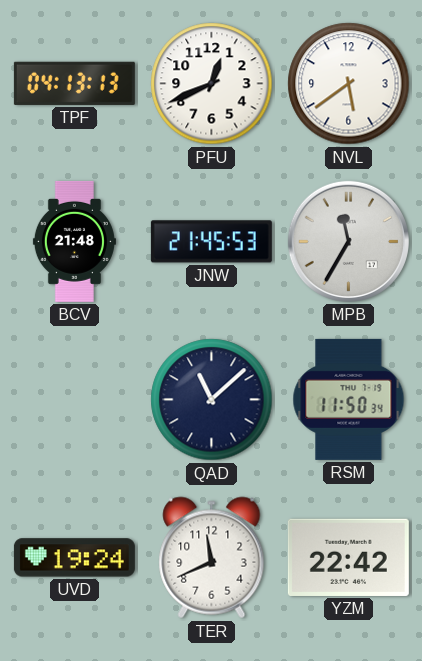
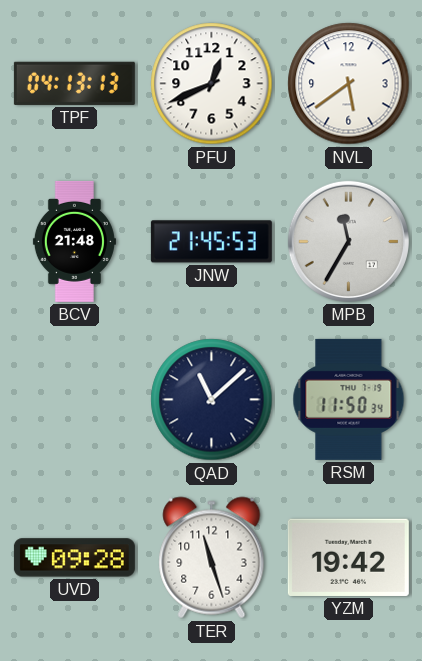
UVD: 19:24 -> 09:28 (74, 558)
TER: 11:41 -> 11:27 (212, 558)
YZM: 22:42 -> 19:42 (348, 557)
